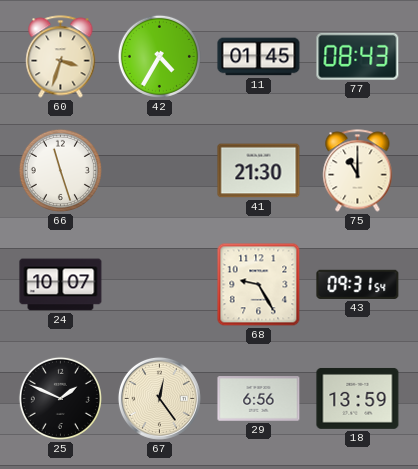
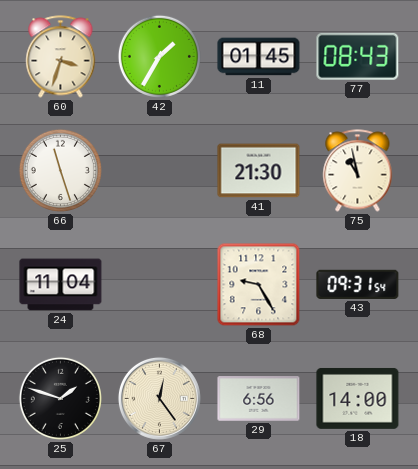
42: 4:35 -> 1:35 (159, 56)
75: 11:00 -> 10:58 (358, 171)
24: 10:07 -> 11:04 (61, 285)
25: 1:49 -> 1:48 (60, 398)
18: 13:59 -> 14:00 (358, 398)
